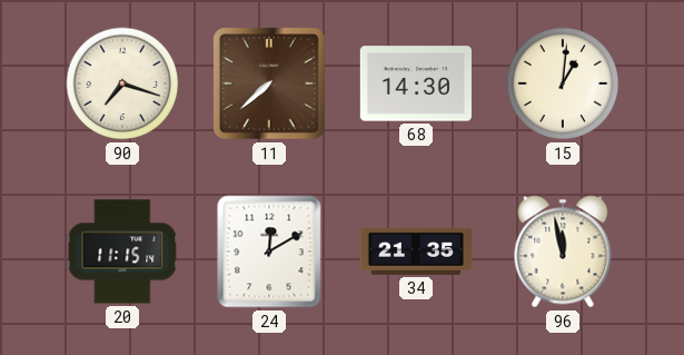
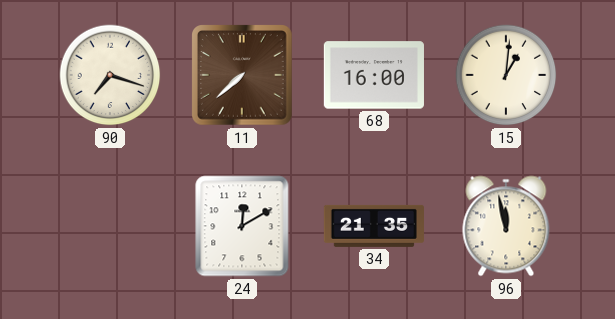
68: 14:30 -> 16:00 (374, 75)
20: 11:15 -> none (122, 252)
